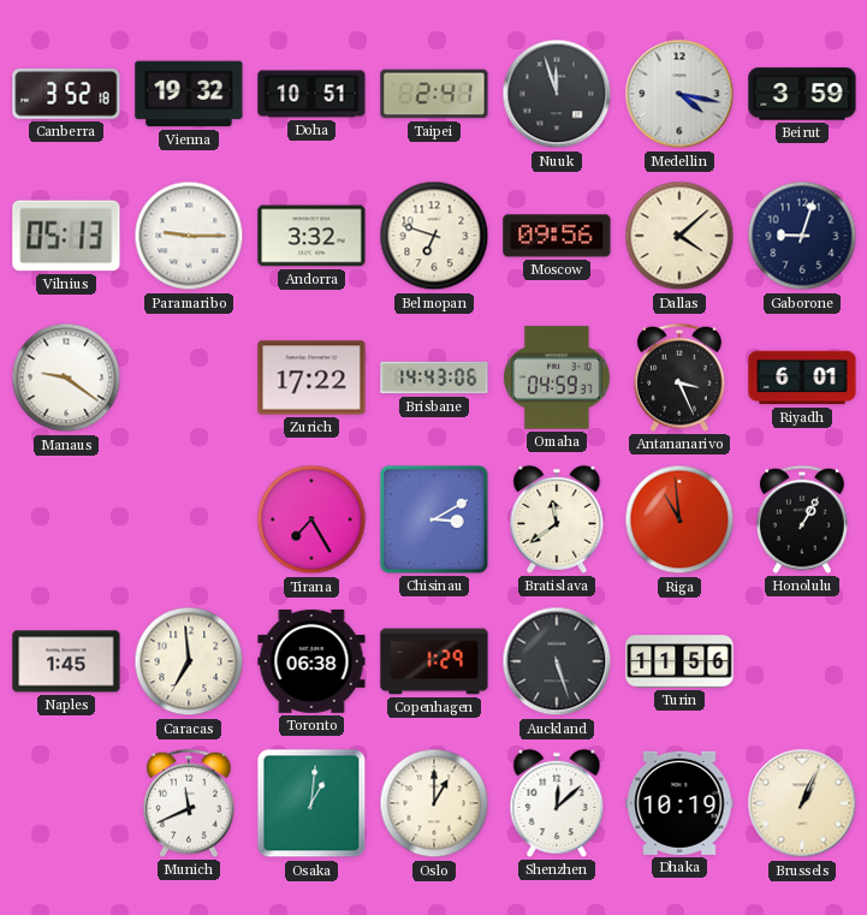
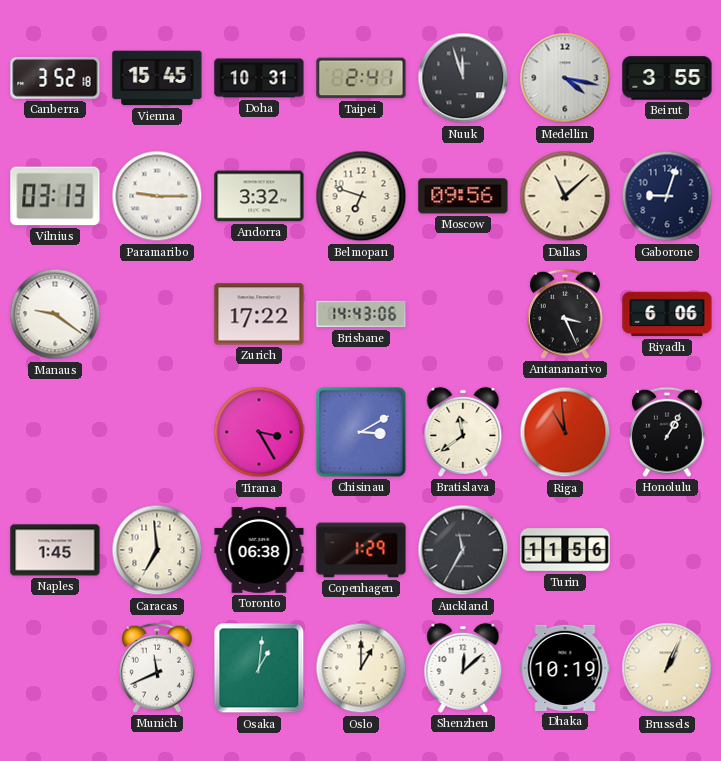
Vienna: 19:32 -> 15:45 (157, 78)
Doha: 10:51 -> 10:31 (259, 78)
Beirut: 3:59 -> 3:55 (667, 78)
Vilnius: 05:13 -> 03:13 (55, 196)
Dallas: 4:08 -> 11:08 (565, 196)
Omaha: 04:59 -> none (557, 378)
Riyadh: 6:01 -> 6:06 (667, 314)
Tirana: 7:25 -> 3:25 (259, 432)
Auckland: 5:27 -> 11:35 (463, 550)
